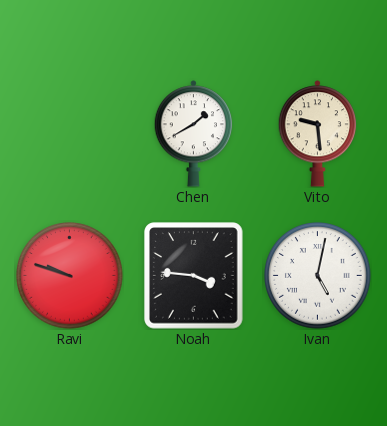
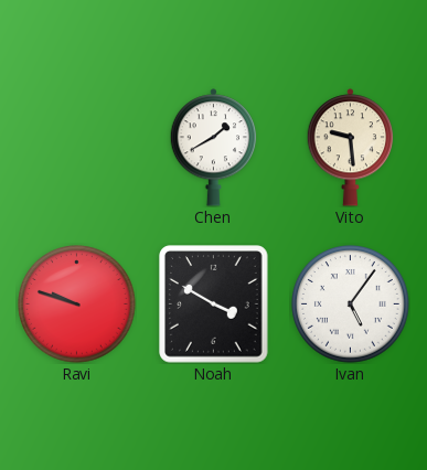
Noah: 3:46 -> 3:50 (214, 305)
Ivan: 5:02 -> 5:06 (351, 305)
